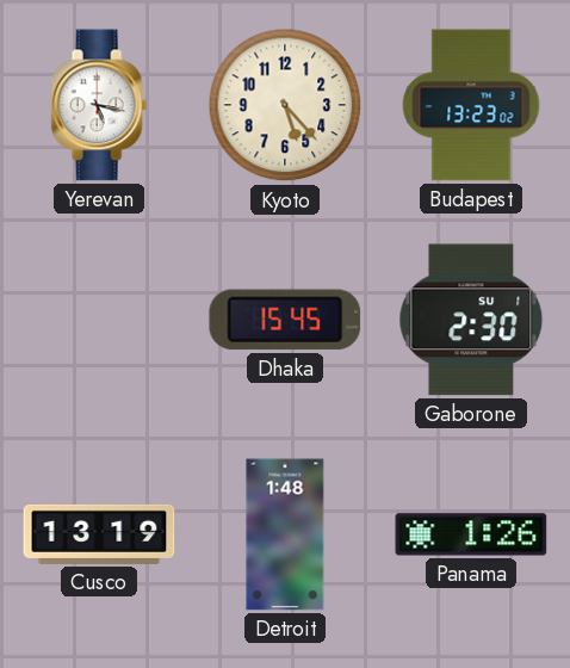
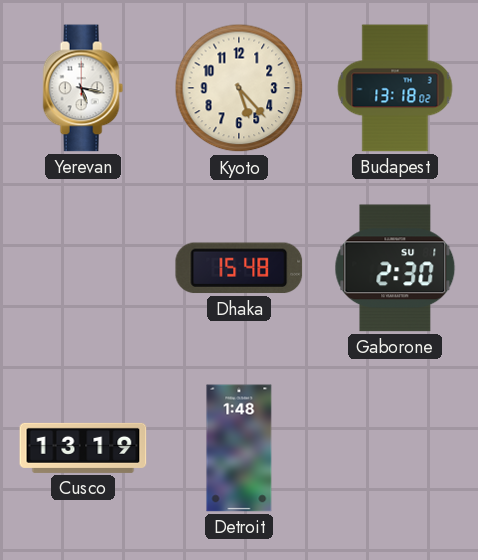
Budapest: 13:23 -> 13:18 (395, 88)
Dhaka: 15:45 -> 15:48 (239, 268)
Panama: 1:26 -> none (471, 534)
